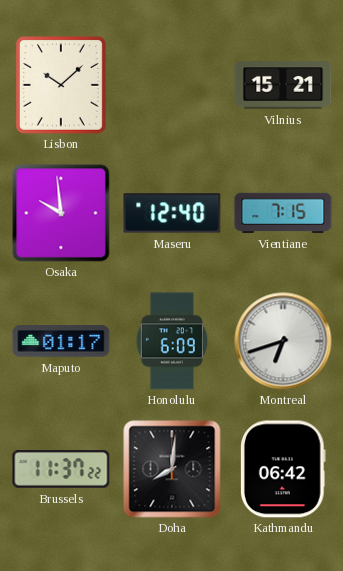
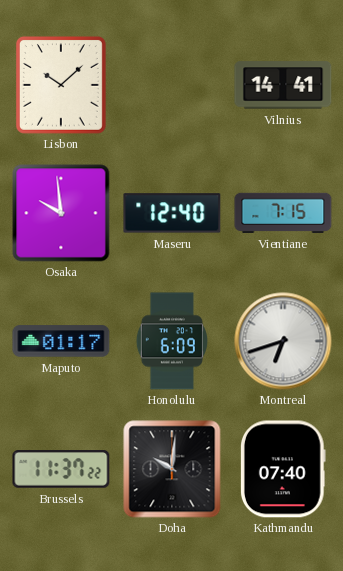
Vilnius: 15:21 -> 14:41 (283, 85)
Doha: 8:01 -> 10:01 (172, 469)
Kathmandu: 06:42 -> 07:40 (283, 469)
